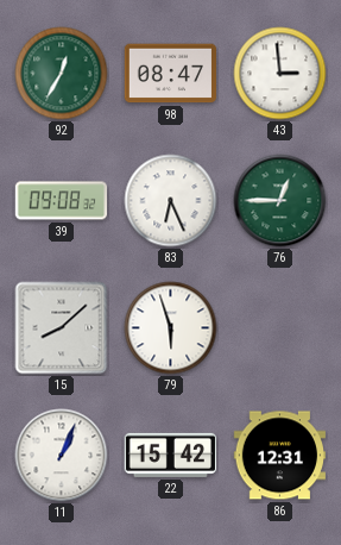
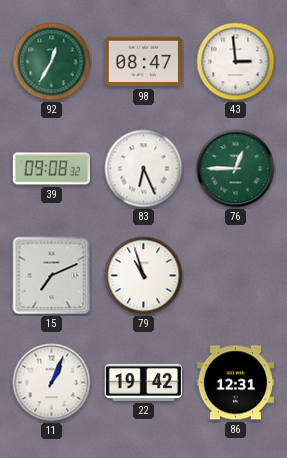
15: 8:08 -> 7:11 (52, 276)
79: 5:57 -> 10:57 (144, 276)
22: 15:42 -> 19:42 (143, 382)
